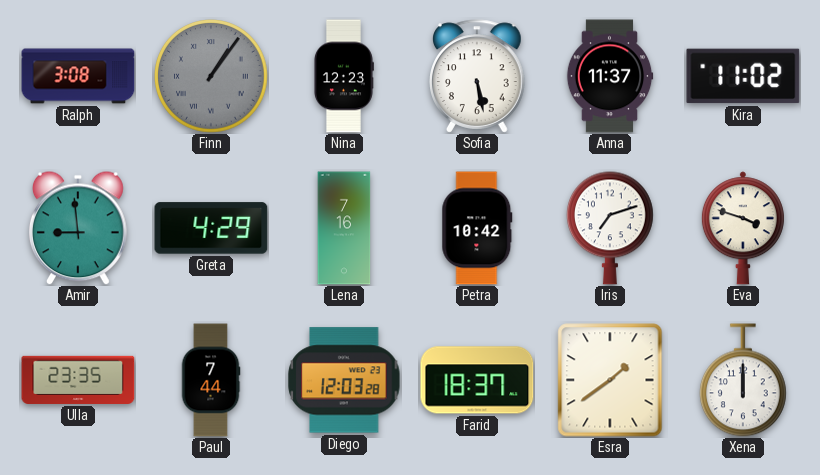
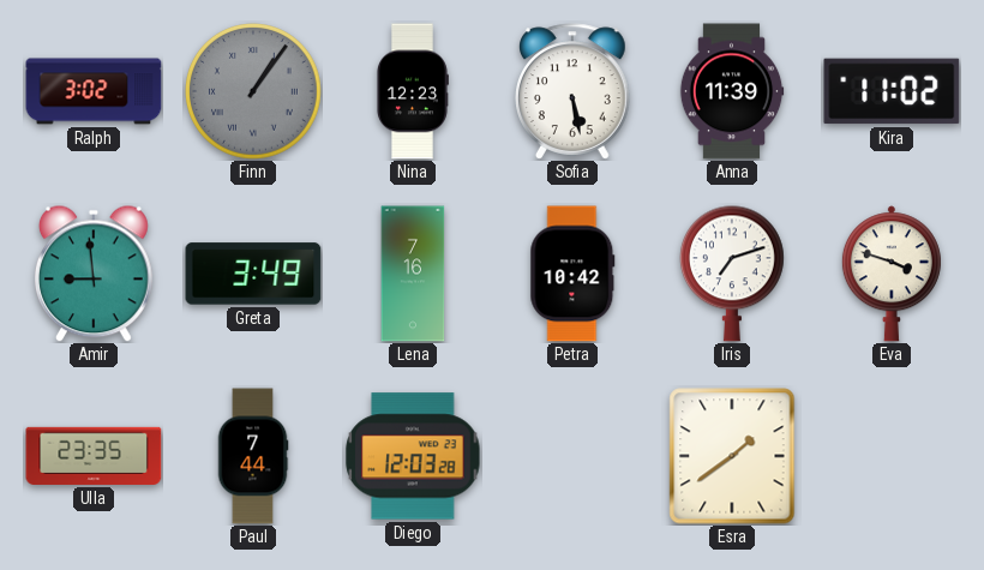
Ralph: 3:08 -> 3:02 (94, 91)
Anna: 11:37 -> 11:39 (732, 91)
Greta: 4:29 -> 3:49 (253, 274)
Farid: 18:37 -> none (477, 380)
Xena: 12:00 -> none (743, 380)
